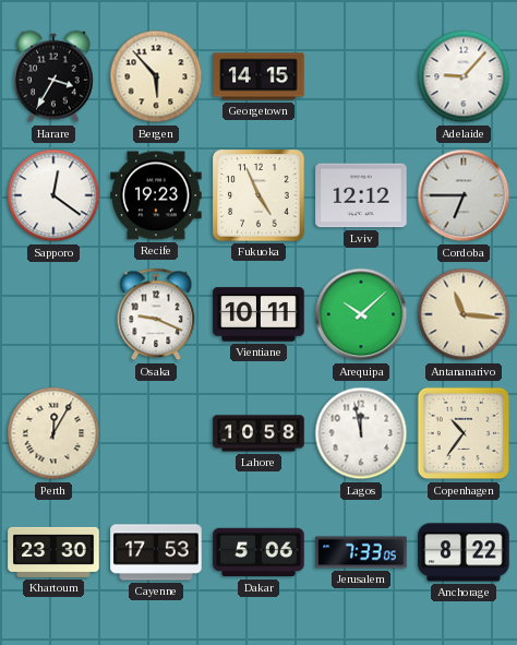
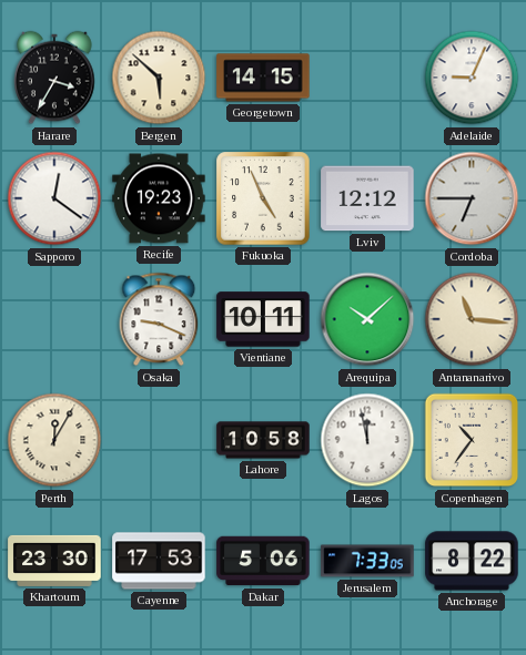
Bergen: 5:53 -> 5:52 (159, 78)
Adelaide: 9:07 -> 9:04 (472, 78)
